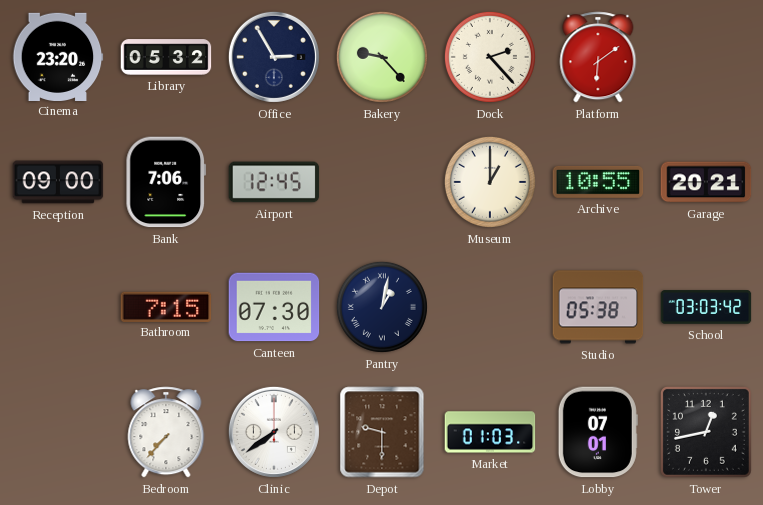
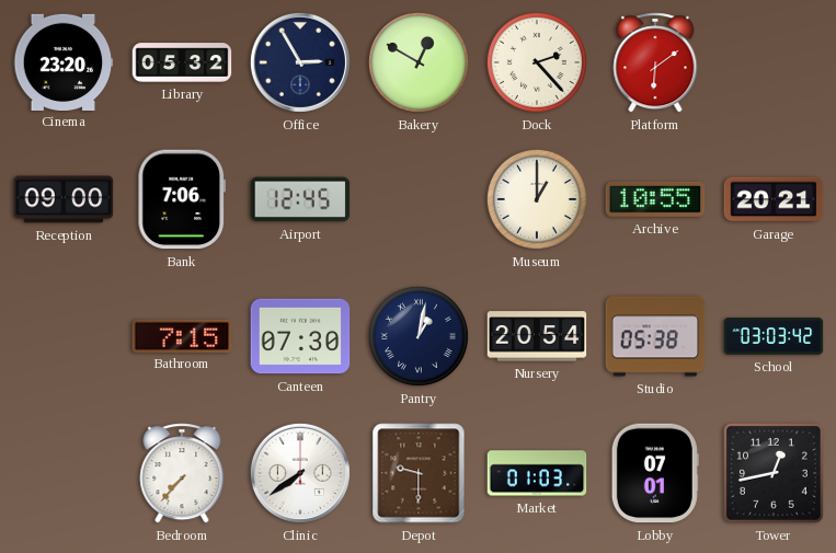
Bakery: 9:23 -> 12:50 (419, 62)
Nursery: none -> 20:54 (537, 336)
